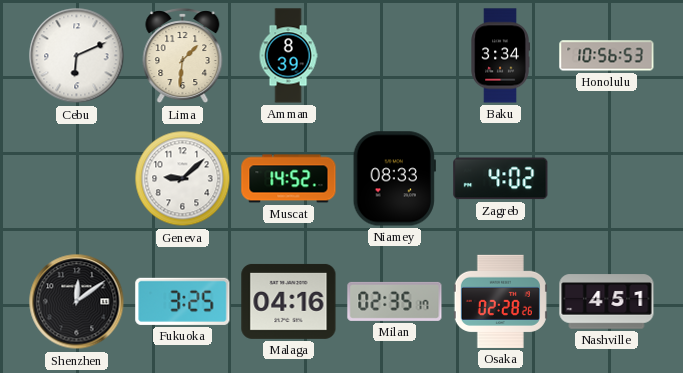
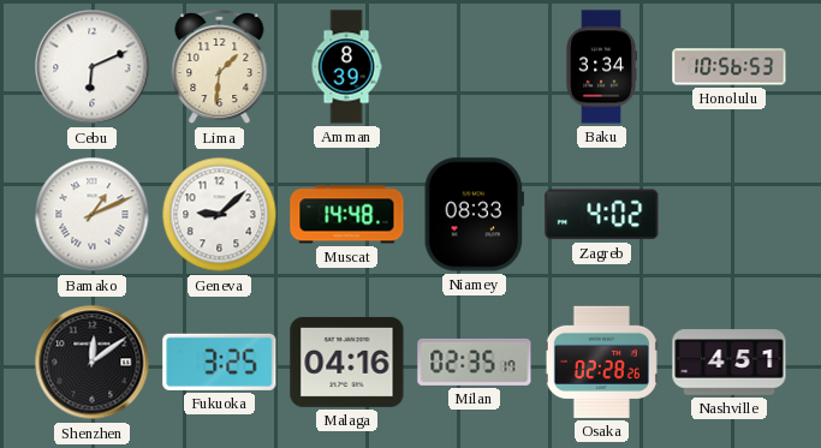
Bamako: none -> 1:11 (93, 215)
Muscat: 14:52 -> 14:48 (347, 215)
